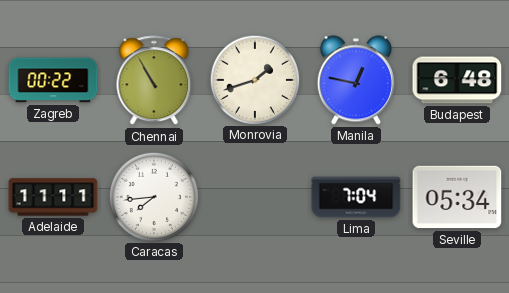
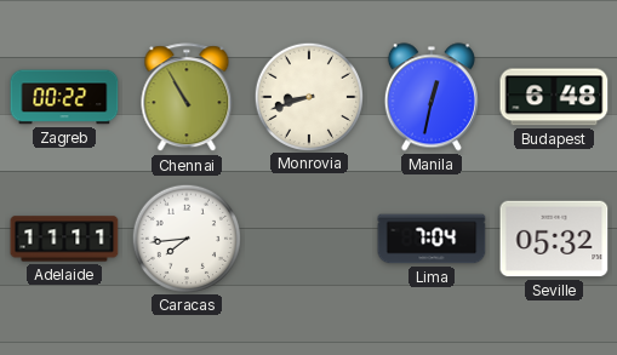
Monrovia: 1:42 -> 8:42 (308, 96)
Manila: 12:47 -> 12:32 (432, 97)
Seville: 05:34 -> 05:32 (554, 239)
